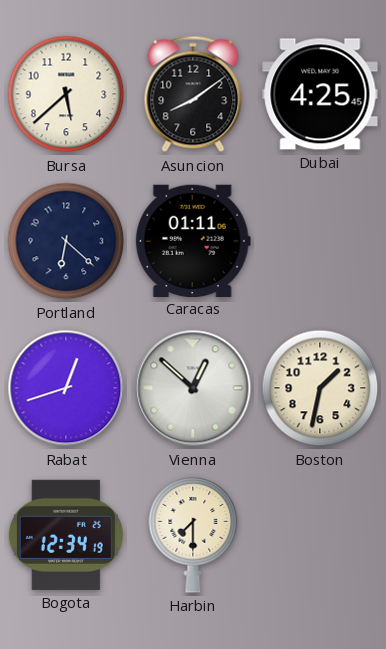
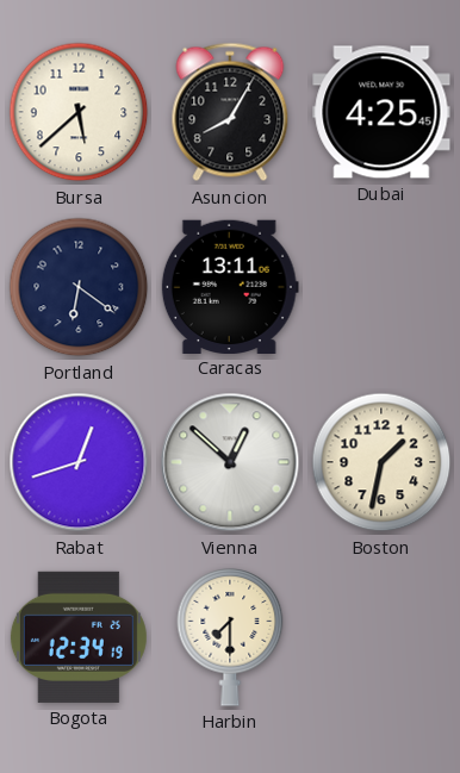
Asuncion: 8:09 -> 8:05 (230, 112)
Portland: 6:22 -> 6:21 (79, 287)
Caracas: 01:11 -> 13:11 (230, 286)
